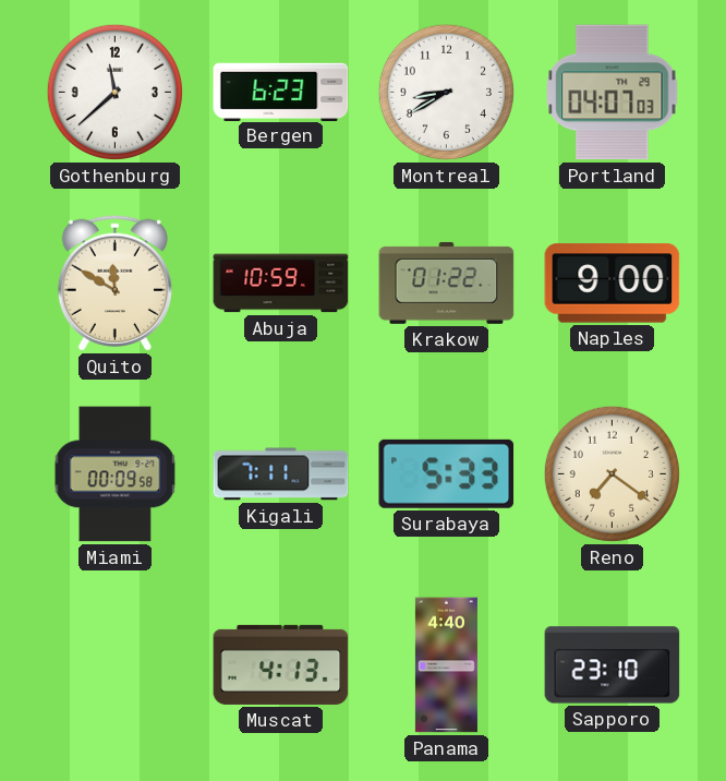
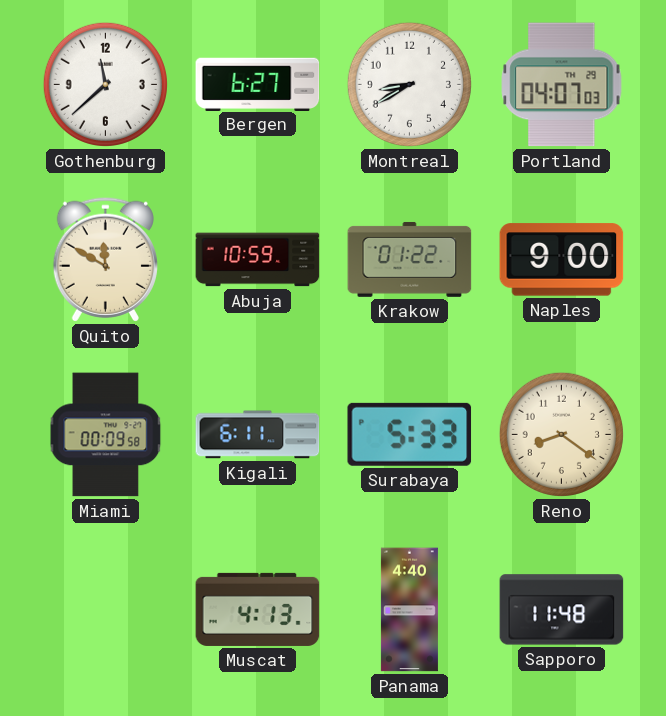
Bergen: 6:23 -> 6:27 (258, 84)
Kigali: 7:11 -> 6:11 (258, 435)
Reno: 7:21 -> 8:21 (561, 434)
Sapporo: 23:10 -> 11:48 (562, 610)
